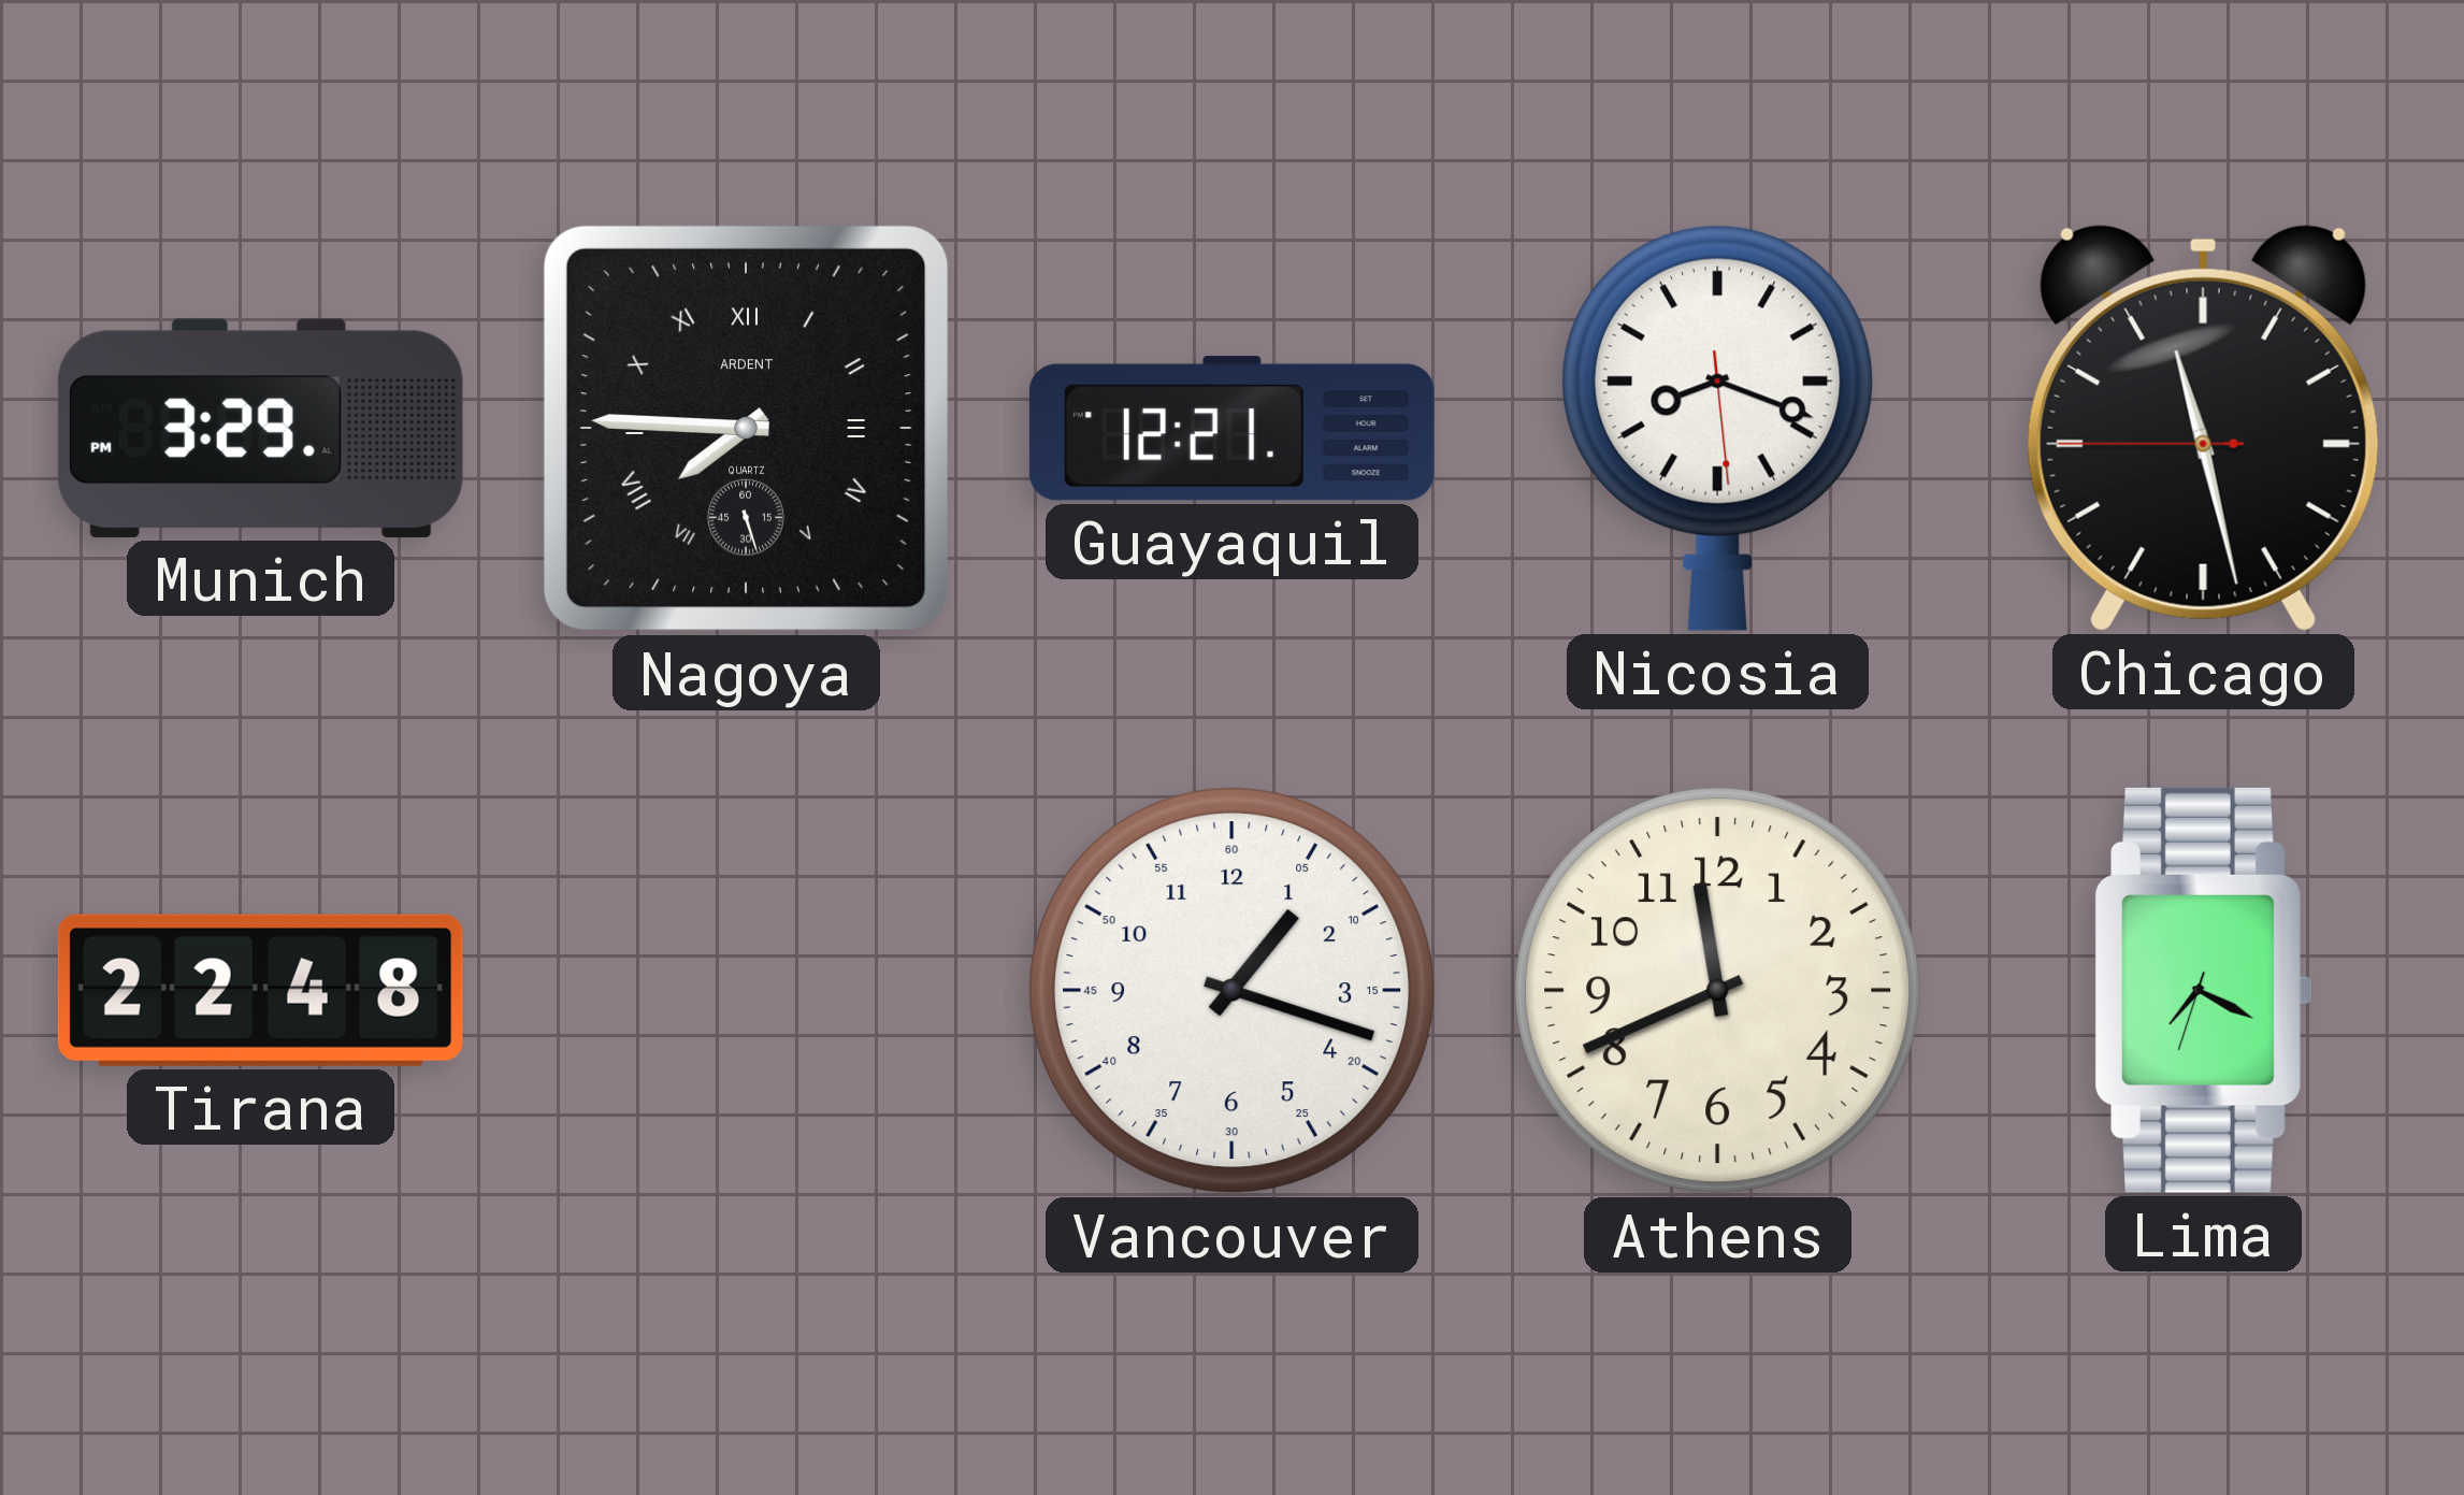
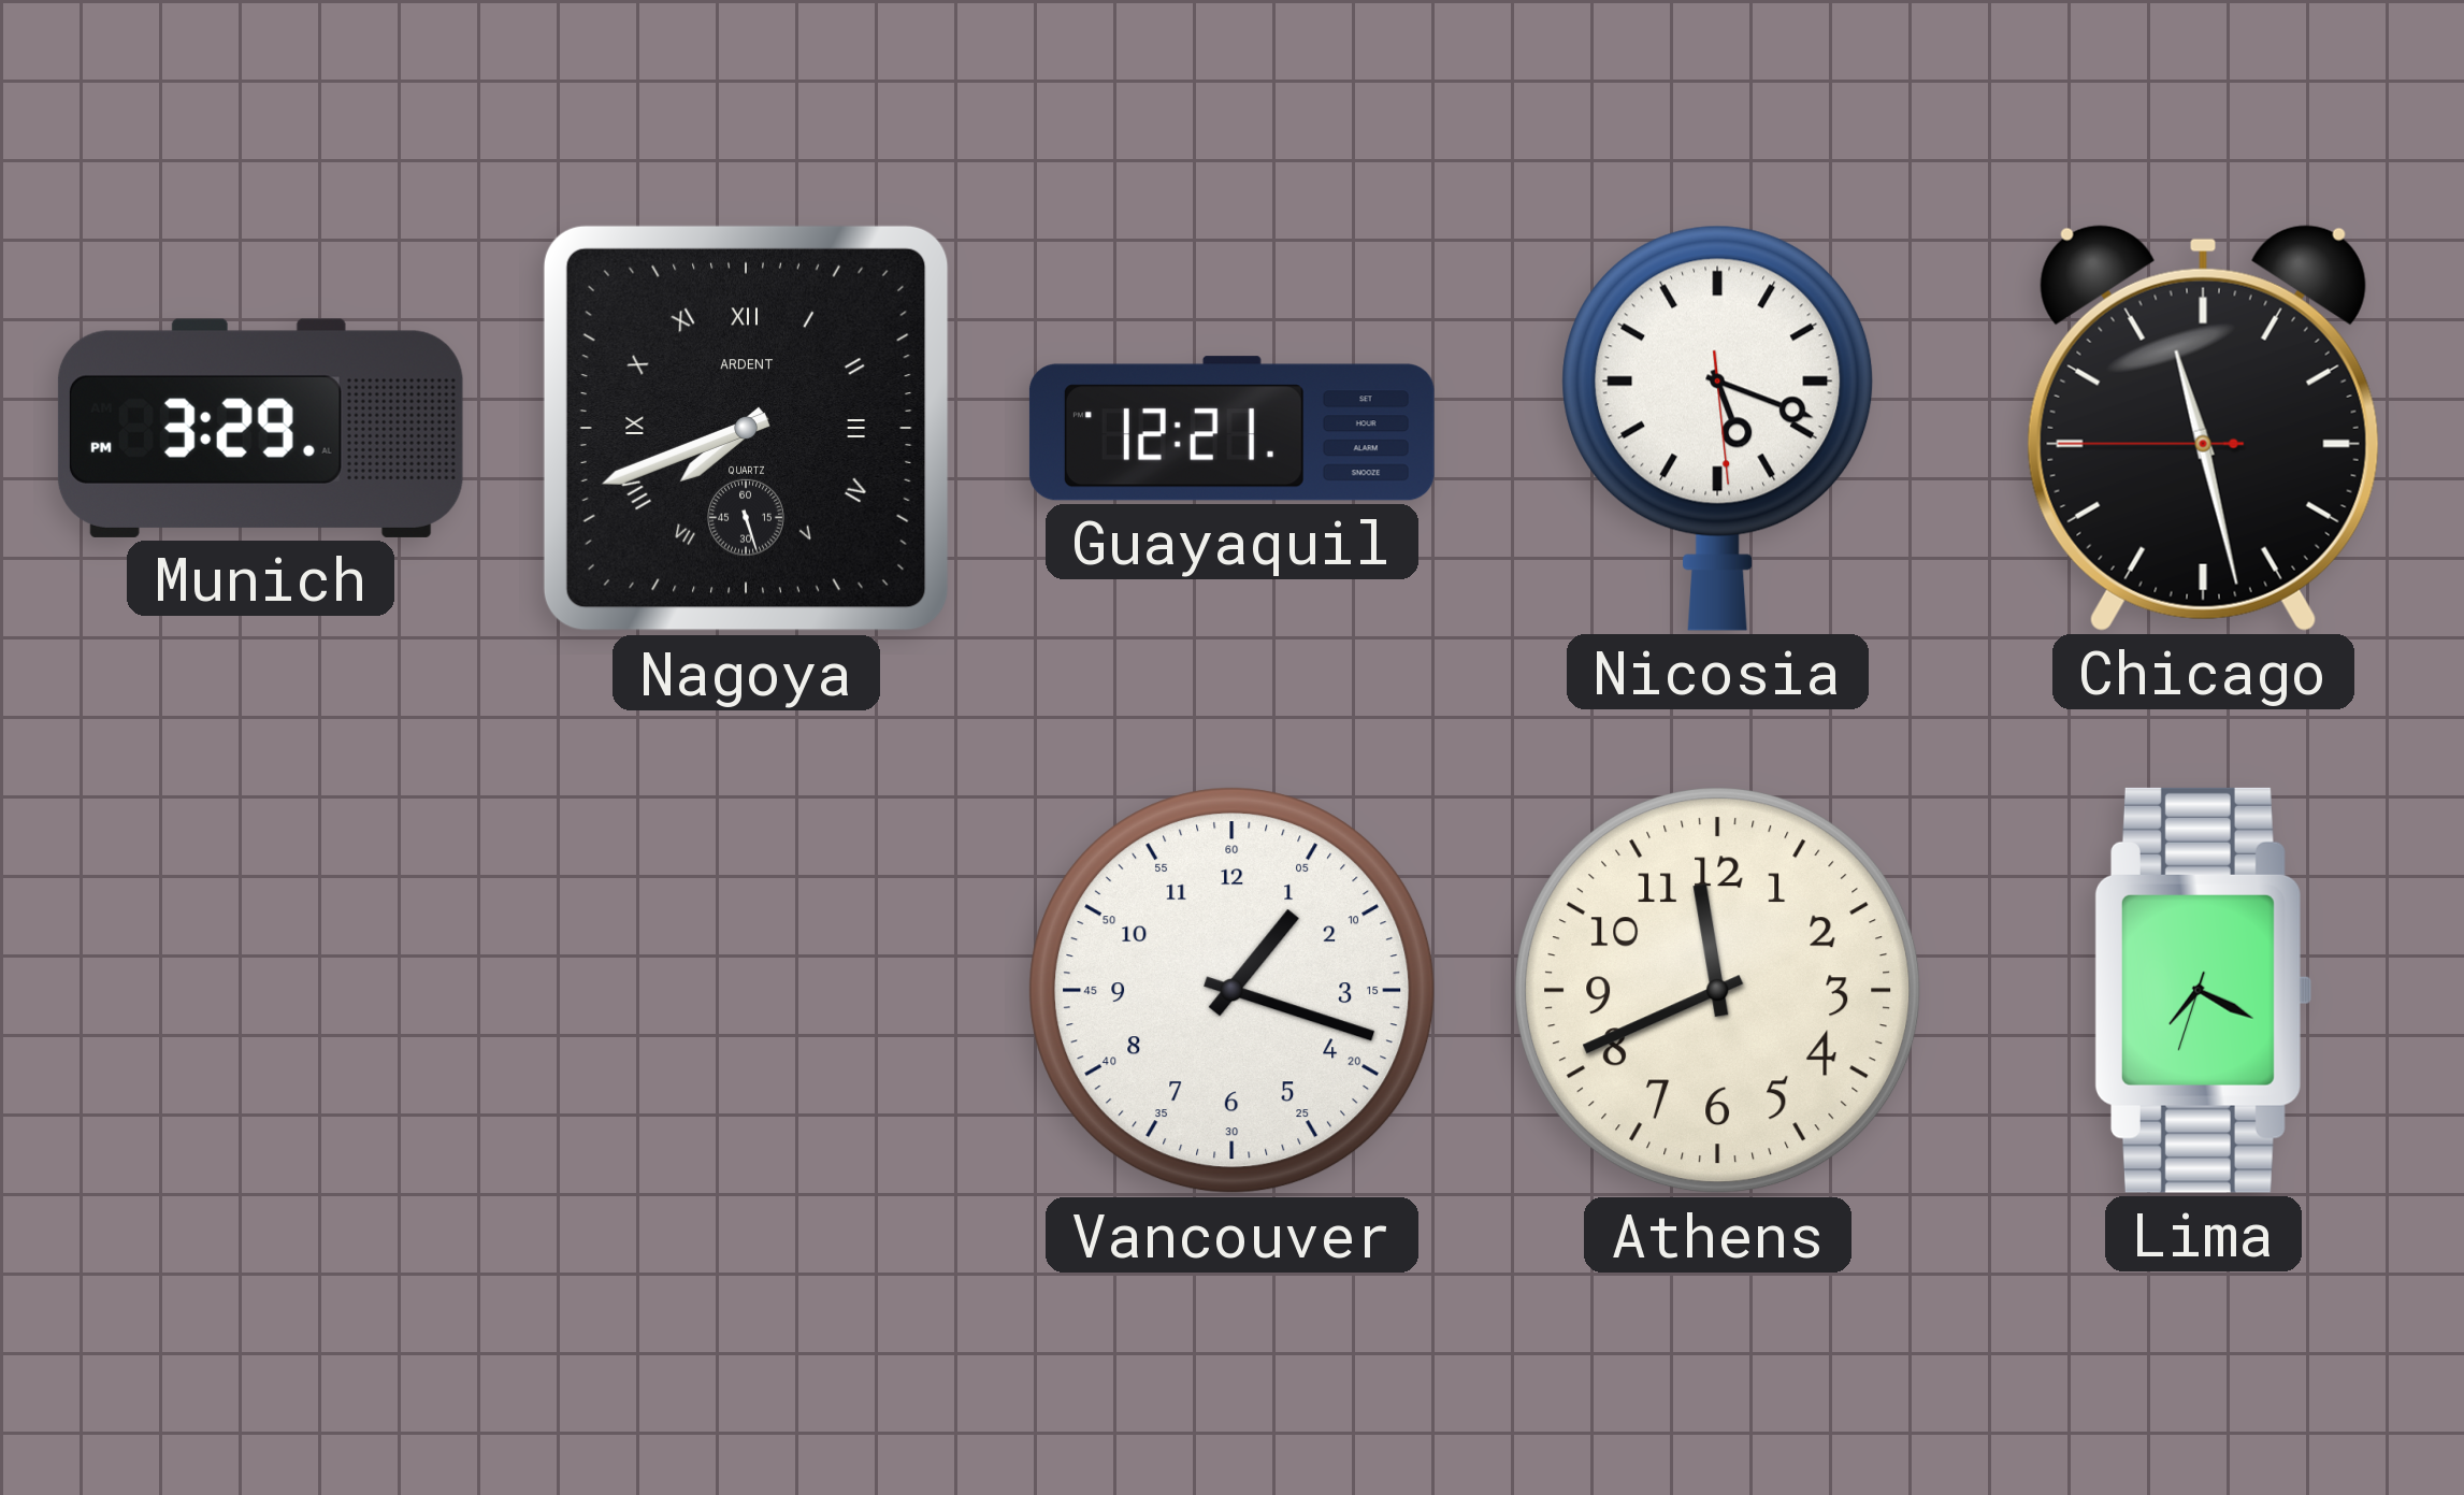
Nagoya: 7:45 -> 7:41 (746, 428)
Nicosia: 8:18 -> 5:18 (1718, 428)
Tirana: 22:48 -> none (260, 990)
